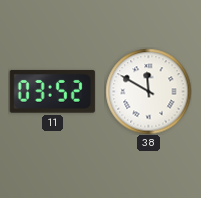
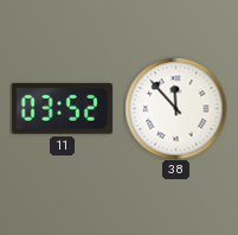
38: 11:50 -> 11:53 (175, 108)
